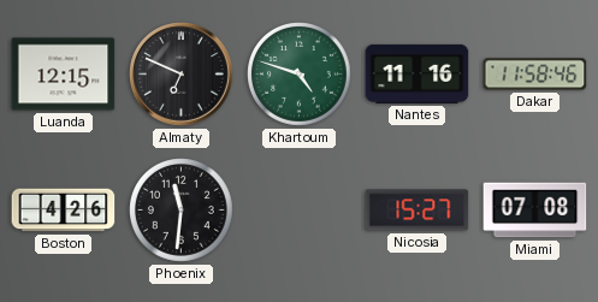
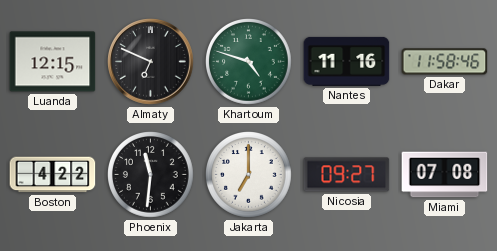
Boston: 4:26 -> 4:22 (53, 175)
Jakarta: none -> 7:00 (249, 175)
Nicosia: 15:27 -> 09:27 (347, 175)
